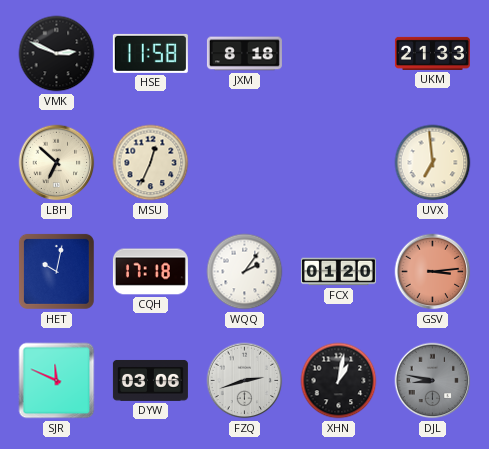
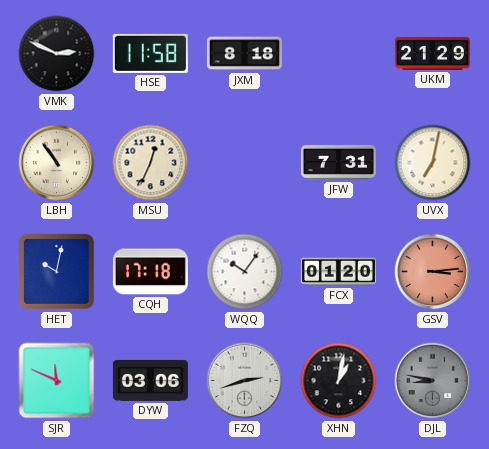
UKM: 21:33 -> 21:29 (432, 53)
LBH: 6:52 -> 10:54 (57, 163)
JFW: none -> 7:31 (338, 162)
UVX: 6:59 -> 7:02 (433, 163)
WQQ: 2:06 -> 10:06 (245, 272)
